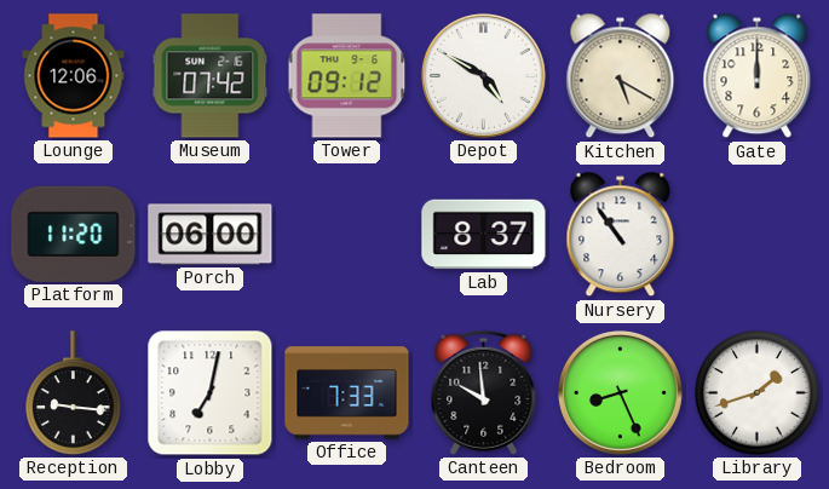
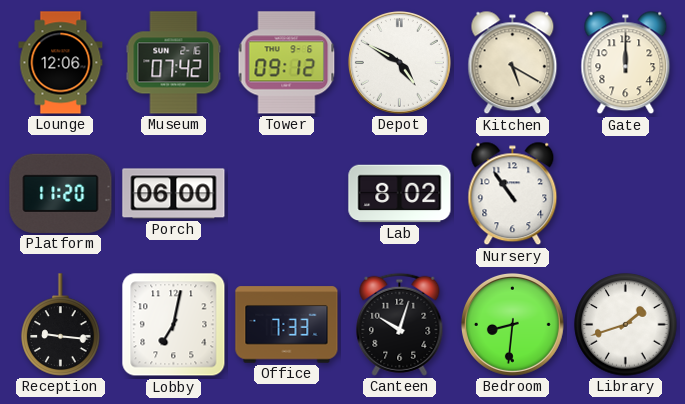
Lab: 8:37 -> 8:02 (400, 194)
Canteen: 9:59 -> 10:03 (400, 324)
Bedroom: 8:26 -> 8:31 (512, 324)
